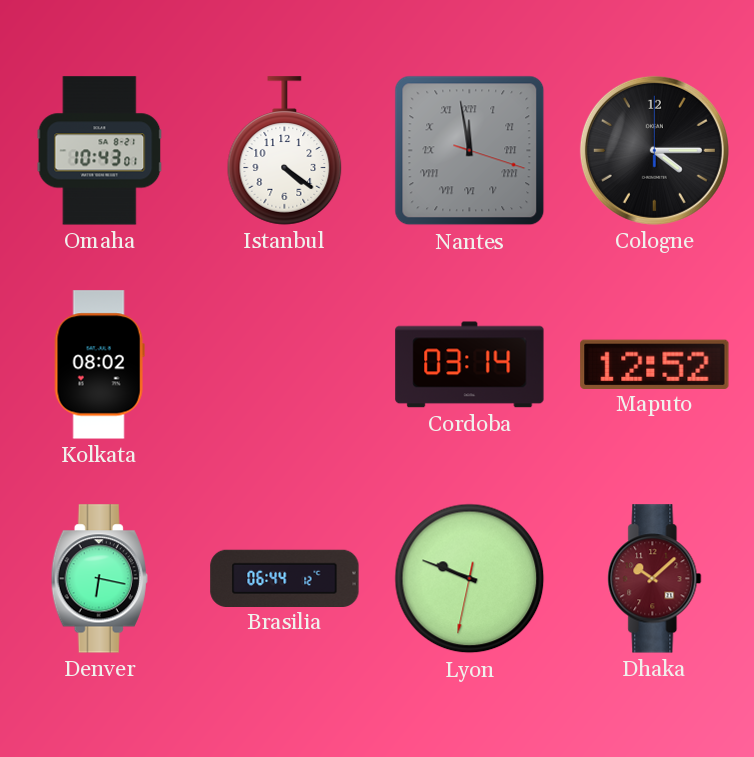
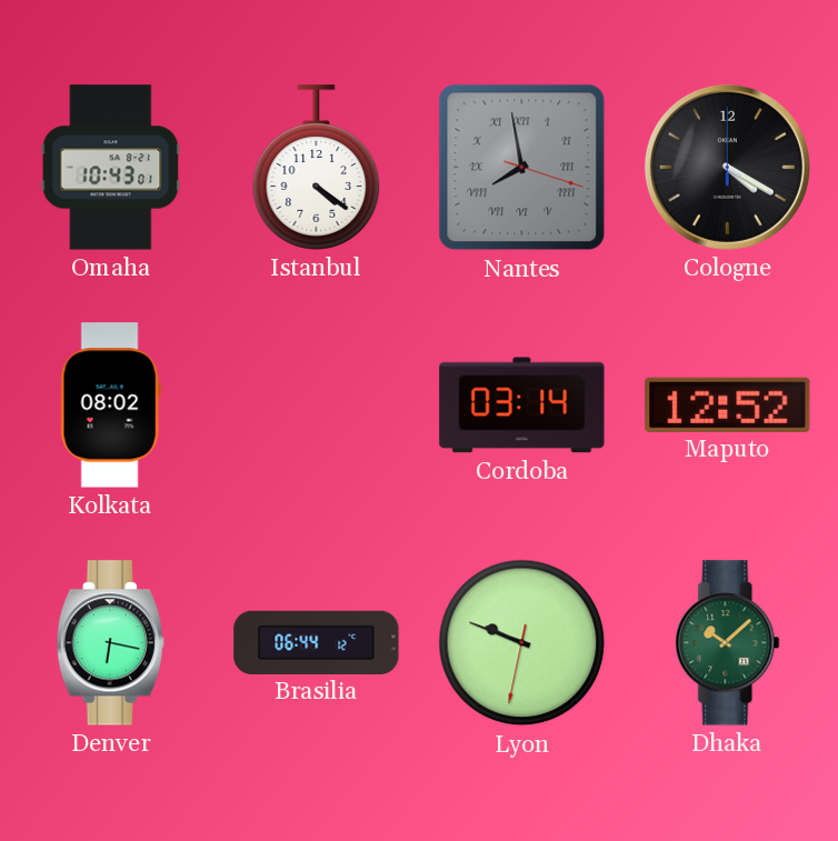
Nantes: 11:58 -> 7:58 (522, 168)
Cologne: 4:15 -> 4:20 (727, 167)
Dhaka dial: burgundy -> green (728, 643)
